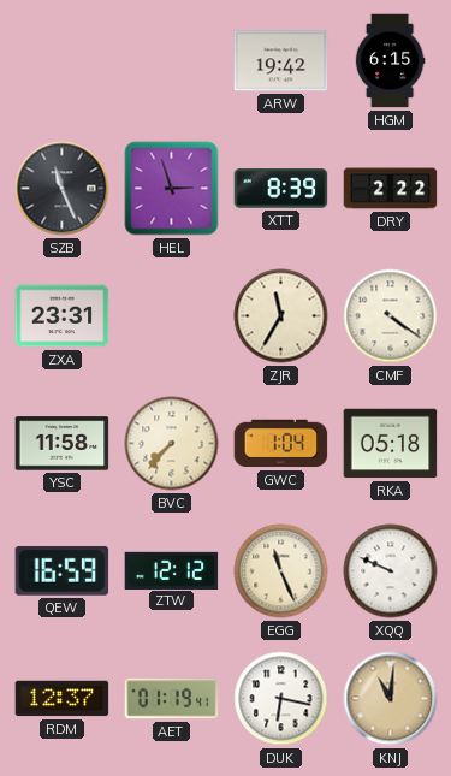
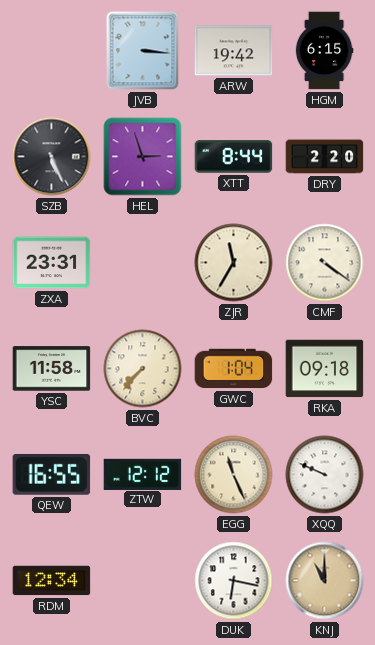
JVB: none -> 3:16 (143, 51)
SZB: 11:26 -> 5:26 (52, 157)
XTT: 8:39 -> 8:44 (234, 157)
DRY: 2:22 -> 2:20 (325, 157)
RKA: 05:18 -> 09:18 (325, 369)
QEW: 16:59 -> 16:55 (52, 474)
RDM: 12:37 -> 12:34 (52, 581)
AET: 01:19 -> none (172, 699)
KNJ: 11:01 -> 11:00 (325, 581)
